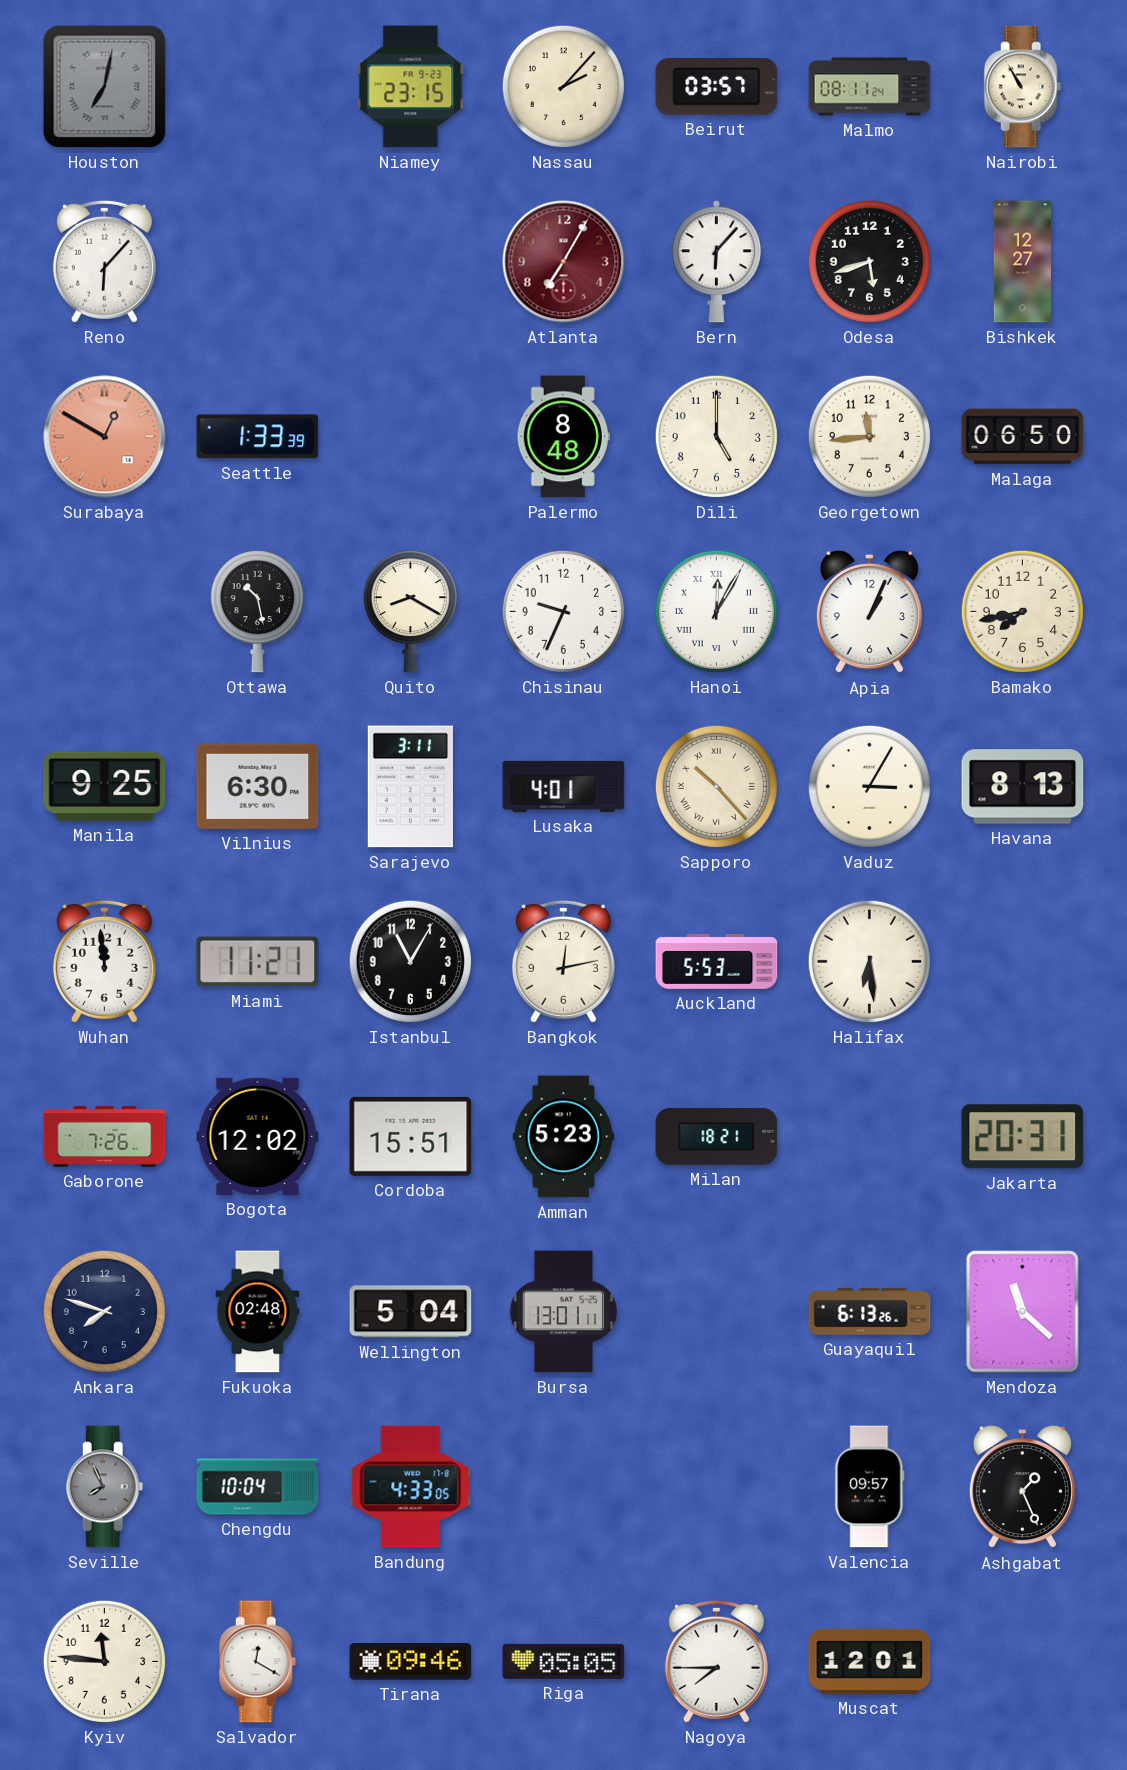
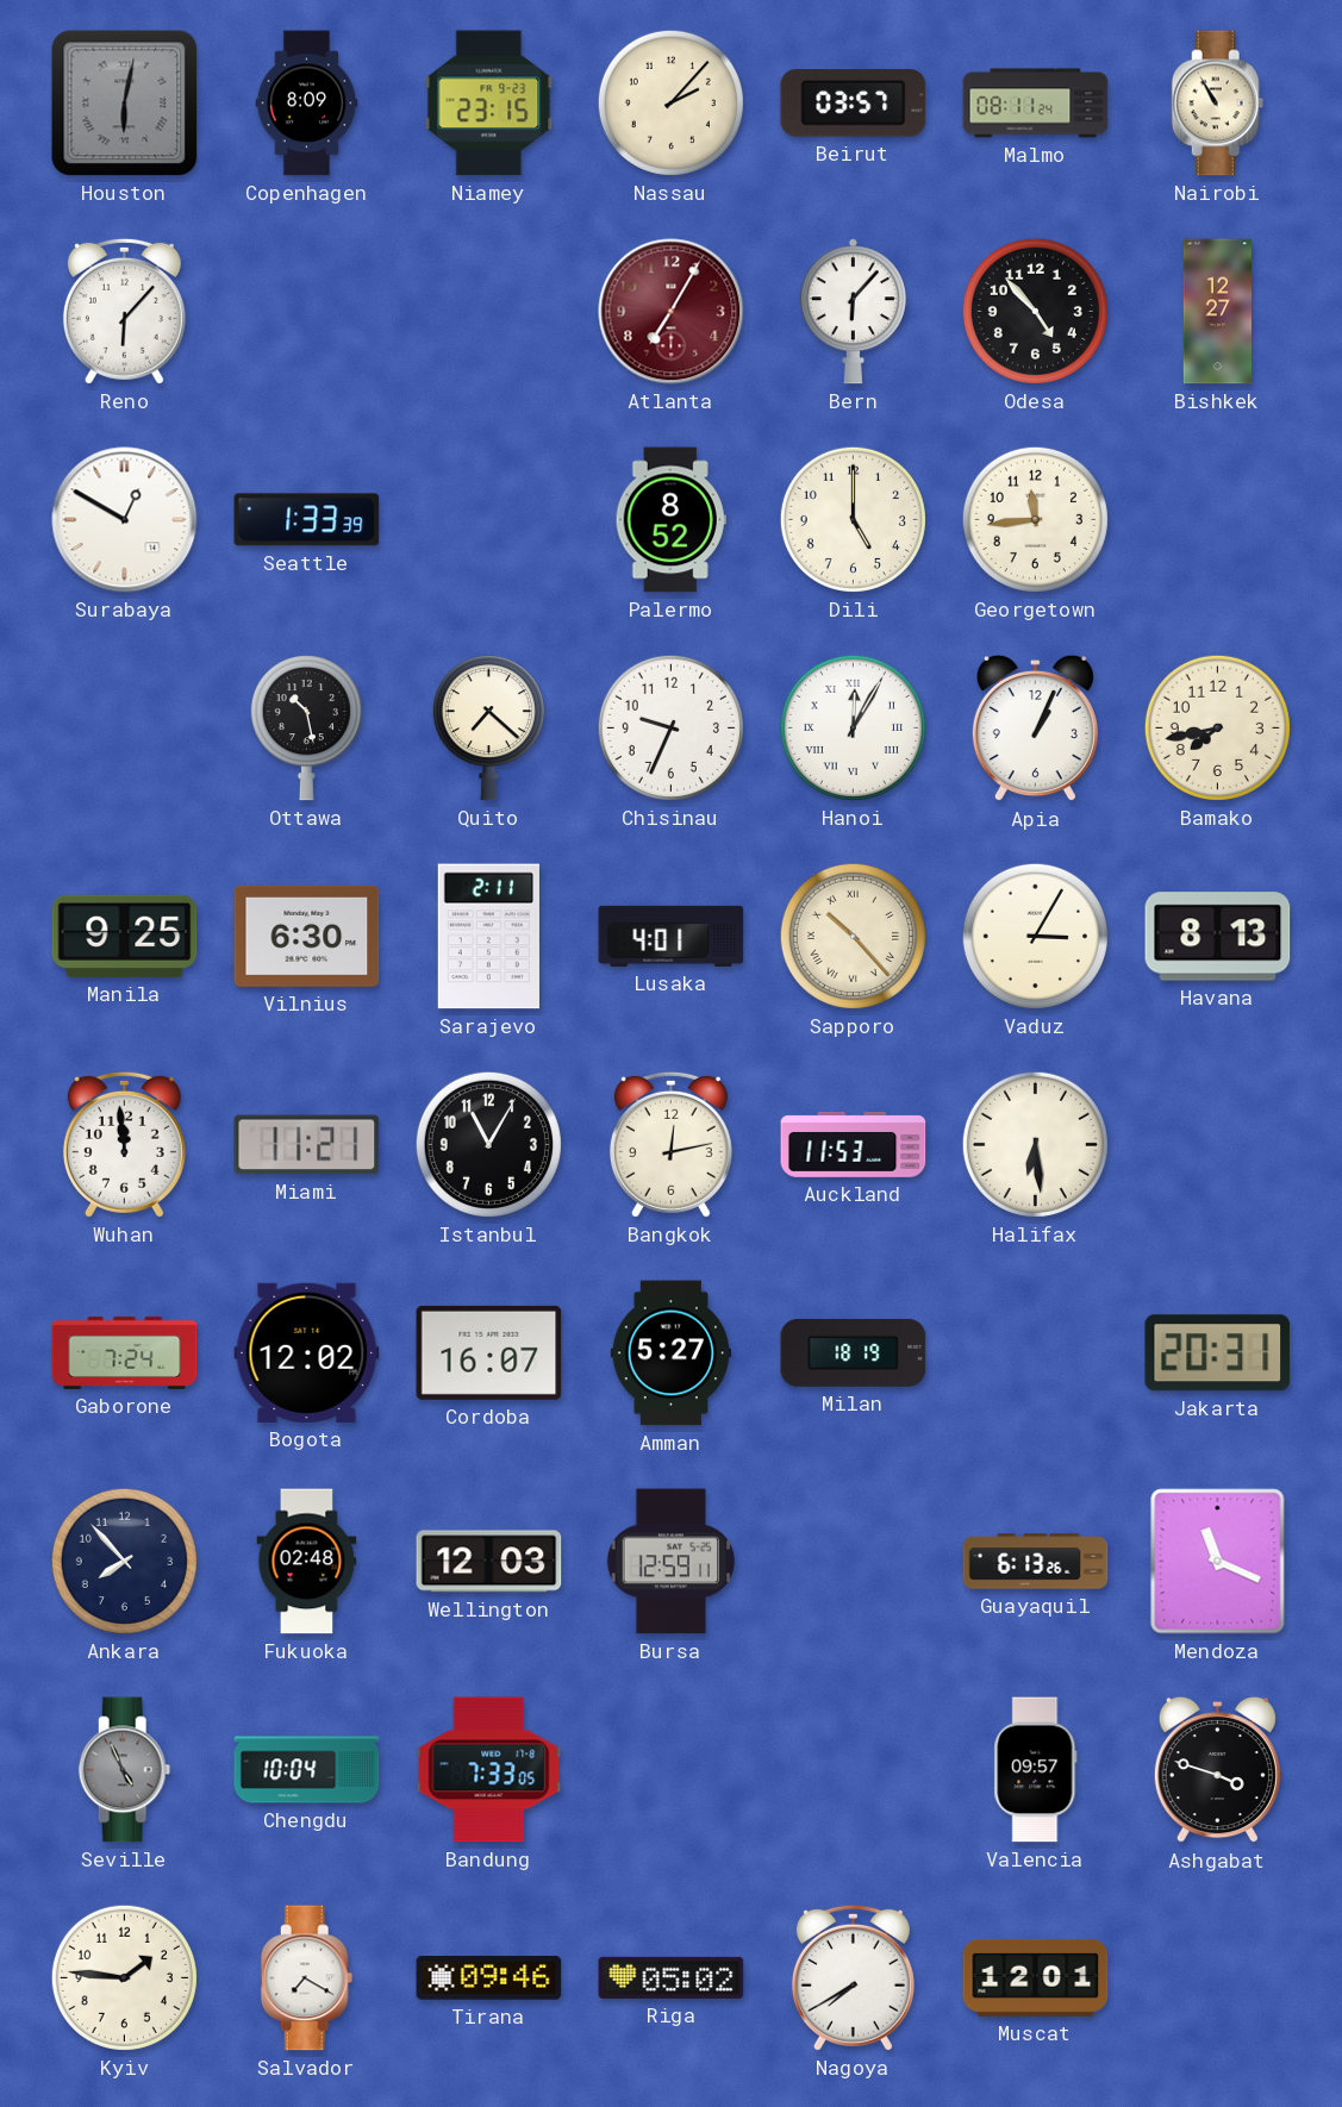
Houston: 7:02 -> 6:02 (125, 104)
Copenhagen: none -> 8:09 (307, 104)
Odesa: 5:42 -> 4:53 (1035, 311)
Surabaya dial: salmon -> white (125, 520)
Palermo: 8:48 -> 8:52 (670, 520)
Malaga: 06:50 -> none (1023, 437)
Quito: 8:20 -> 7:22 (488, 729)
Sarajevo: 3:11 -> 2:11 (488, 937)
Auckland: 5:53 -> 11:53 (854, 1144)
Gaborone: 7:26 -> 7:24 (125, 1352)
Cordoba: 15:51 -> 16:07 (489, 1352)
Amman: 5:23 -> 5:27 (672, 1353)
Milan: 18:21 -> 18:19 (854, 1352)
Ankara: 7:48 -> 7:53 (124, 1561)
Wellington: 5:04 -> 12:03 (489, 1562)
Bursa: 13:01 -> 12:59 (672, 1562)
Mendoza: 11:22 -> 11:19 (1218, 1562)
Seville: 7:56 -> 4:56 (125, 1770)
Bandung: 4:33 -> 7:33 (489, 1770)
Ashgabat: 1:26 -> 3:48 (1217, 1770)
Kyiv: 11:46 -> 1:46 (124, 1977)
Salvador: 12:20 -> 7:20 (307, 1978)
Riga: 05:05 -> 05:02 (672, 1977)
Nagoya: 7:45 -> 7:40 (853, 1977)
